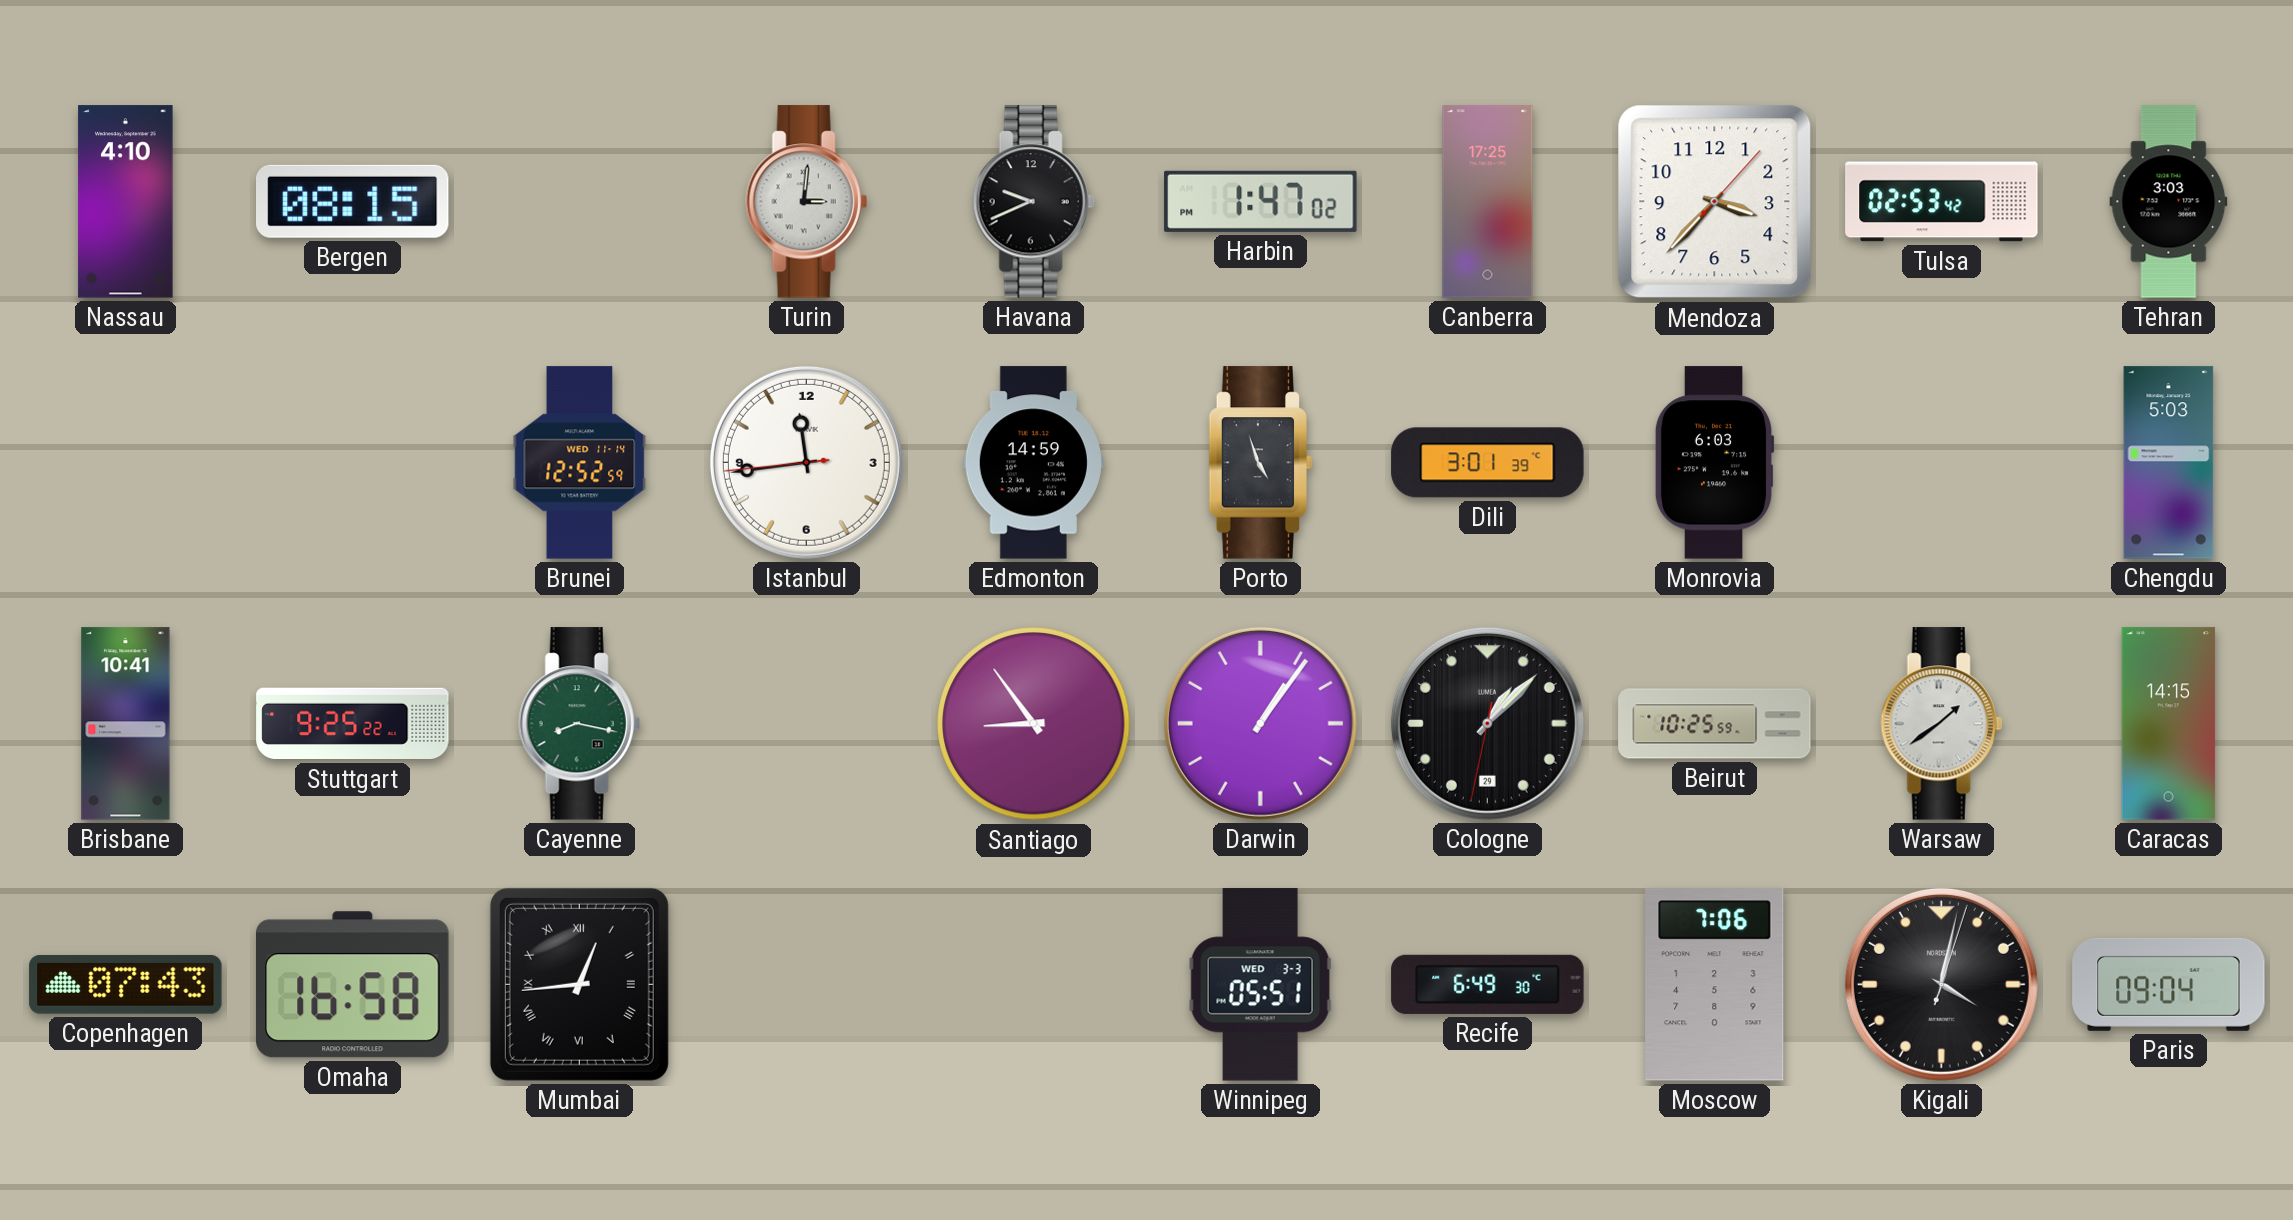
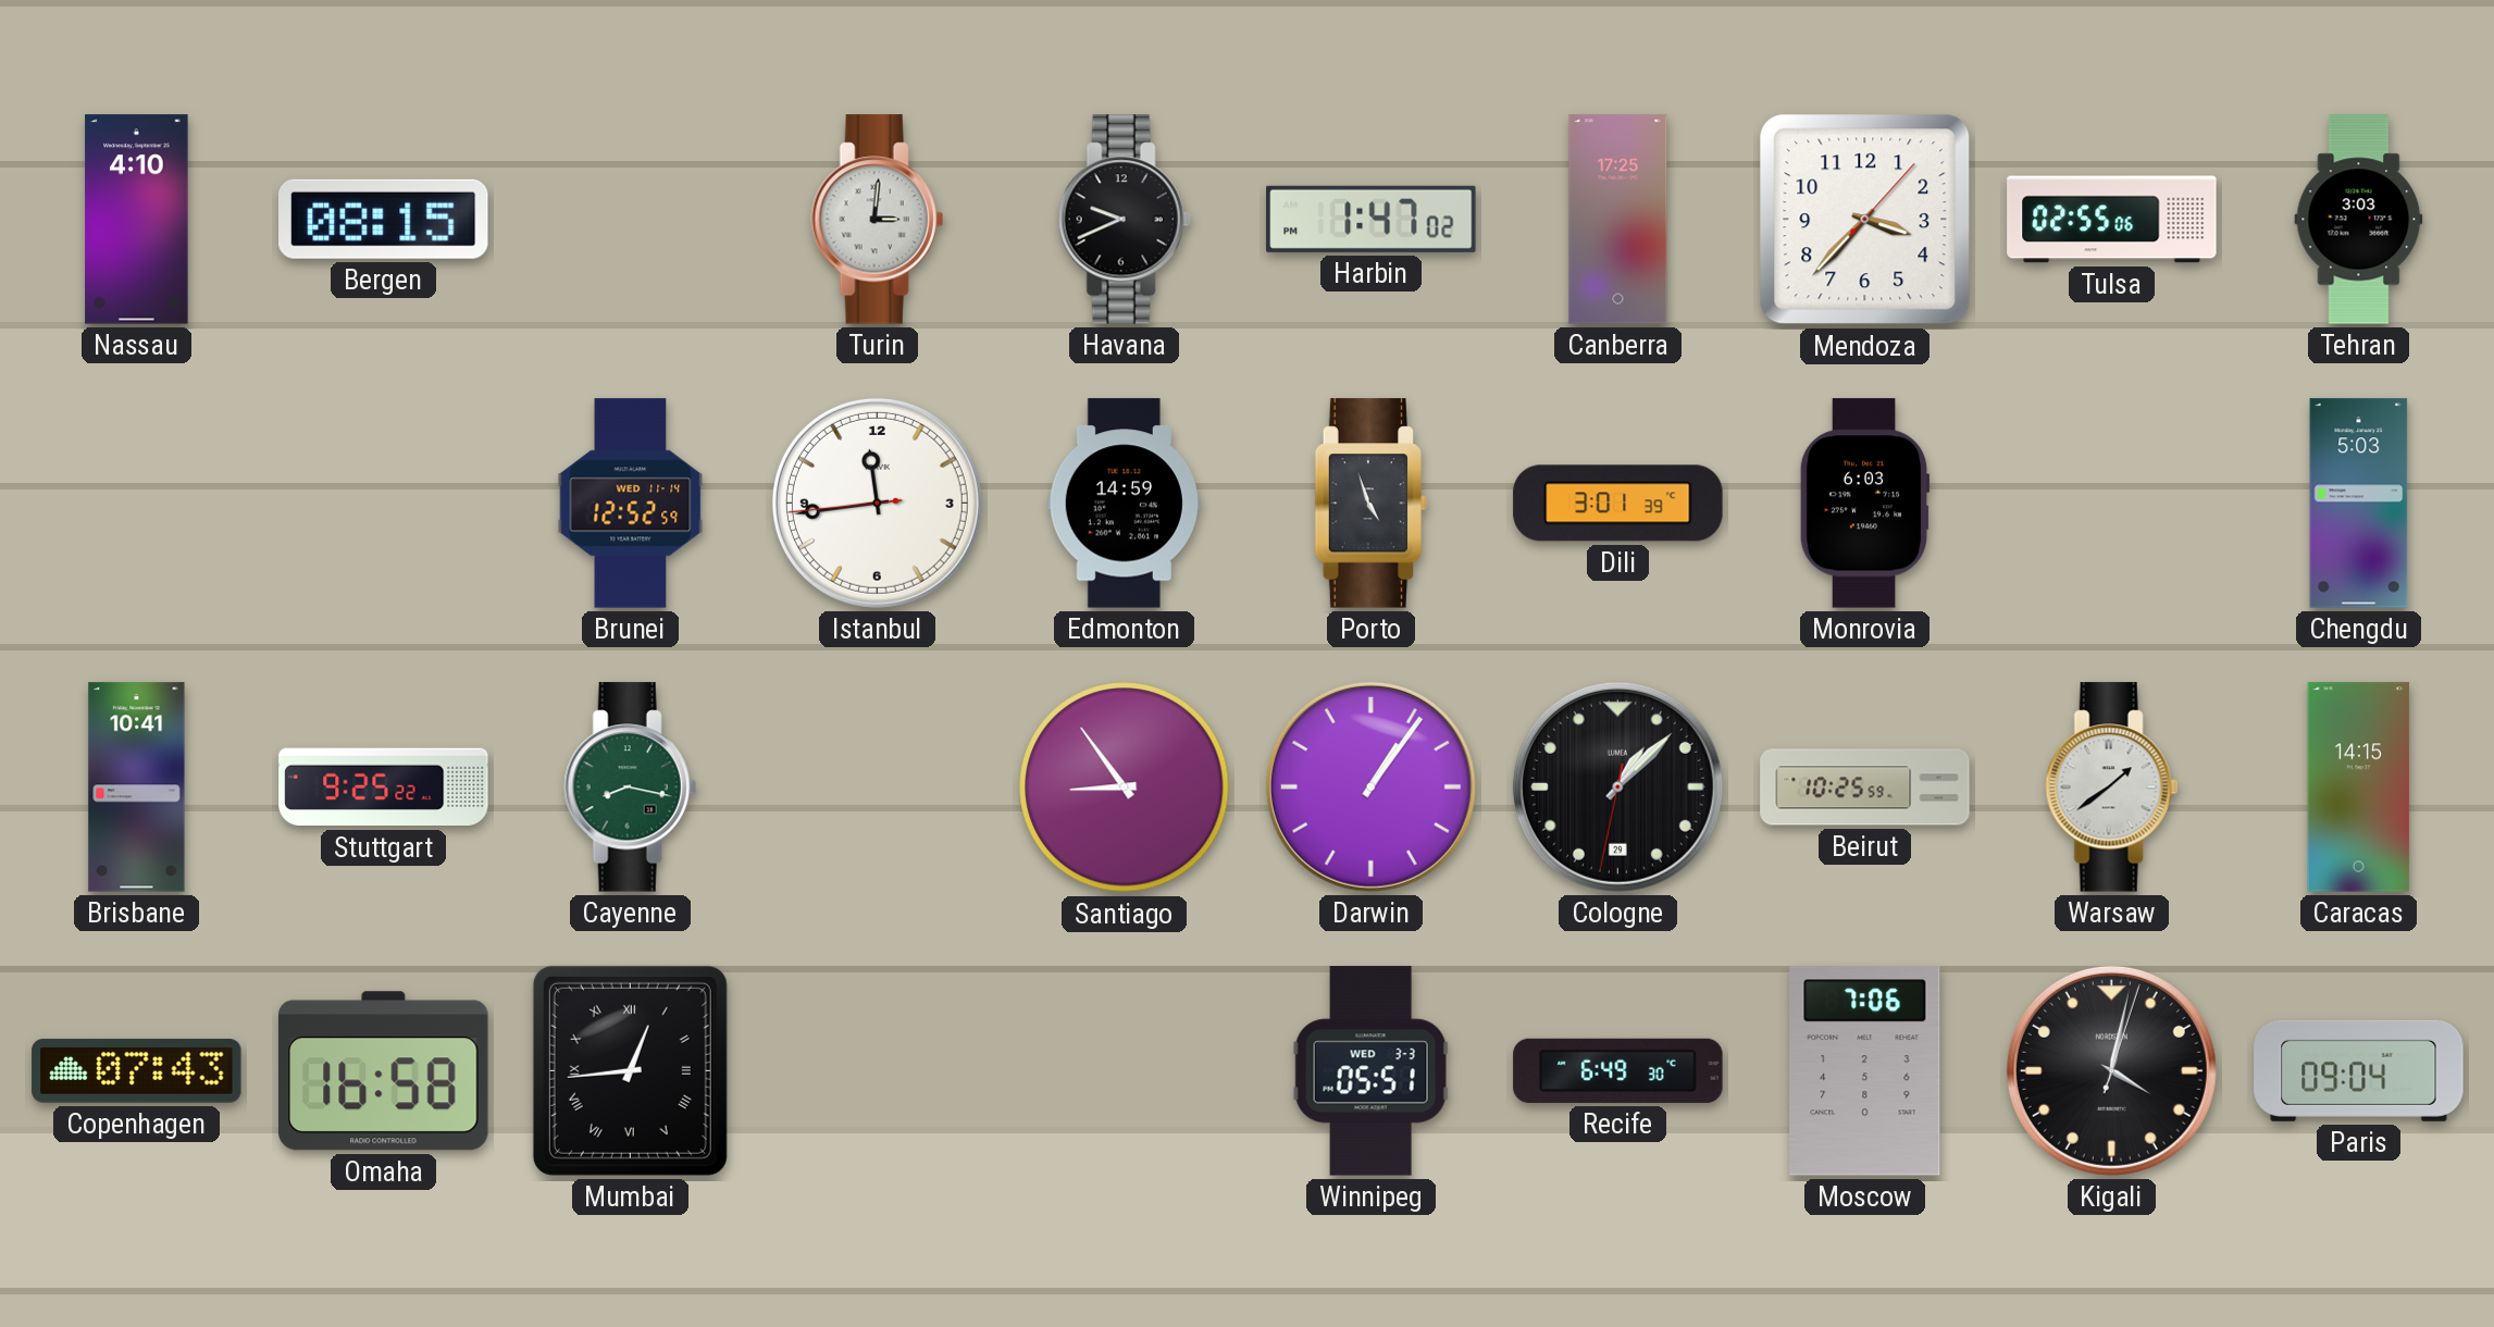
Tulsa: 02:53 -> 02:55 (2112, 220)
